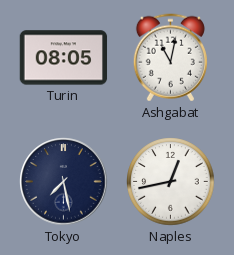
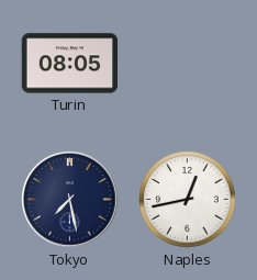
Ashgabat: 11:02 -> none (170, 58)
